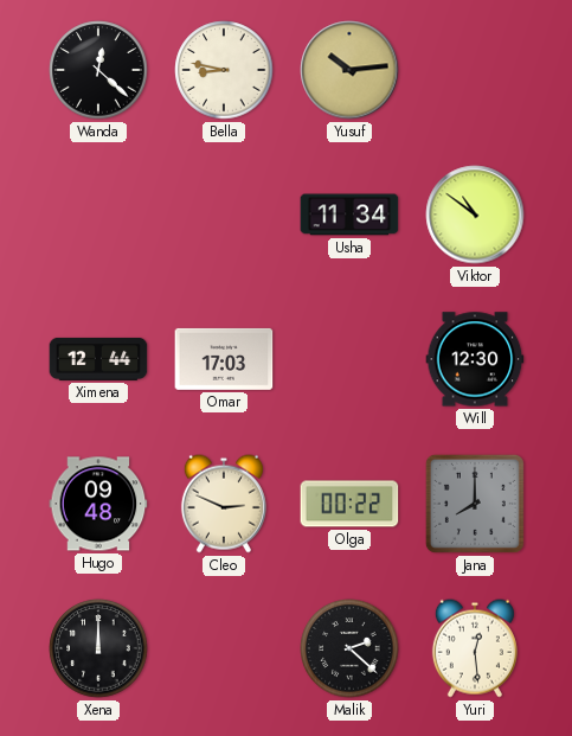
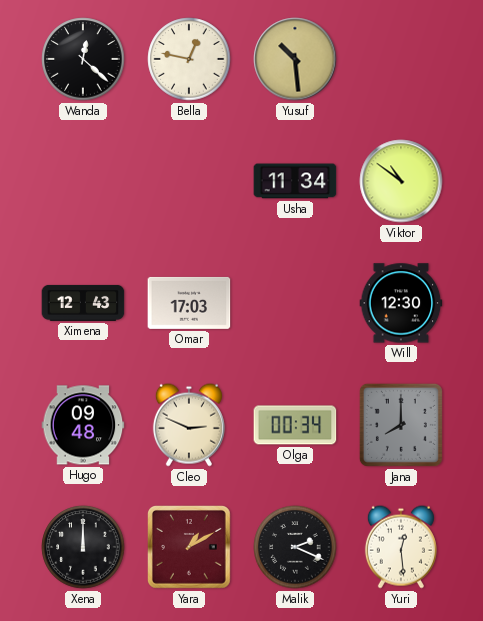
Bella: 8:47 -> 12:47 (189, 59)
Yusuf: 10:14 -> 10:29 (295, 59)
Ximena: 12:44 -> 12:43 (83, 303)
Olga: 00:22 -> 00:34 (295, 425)
Yara: none -> 1:10 (190, 548)
Malik: 2:22 -> 2:19 (295, 547)
